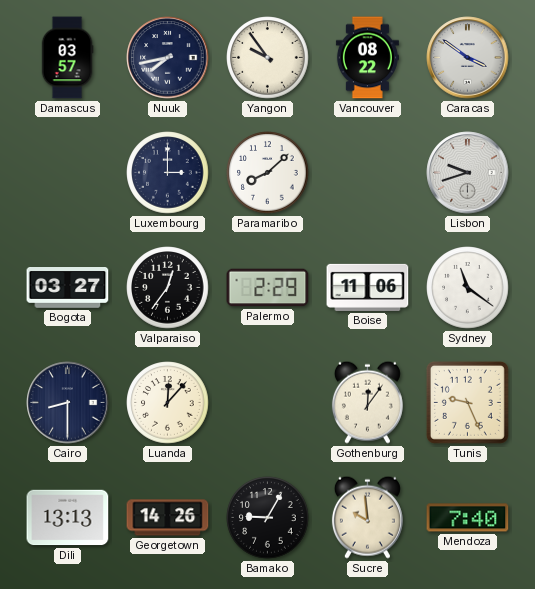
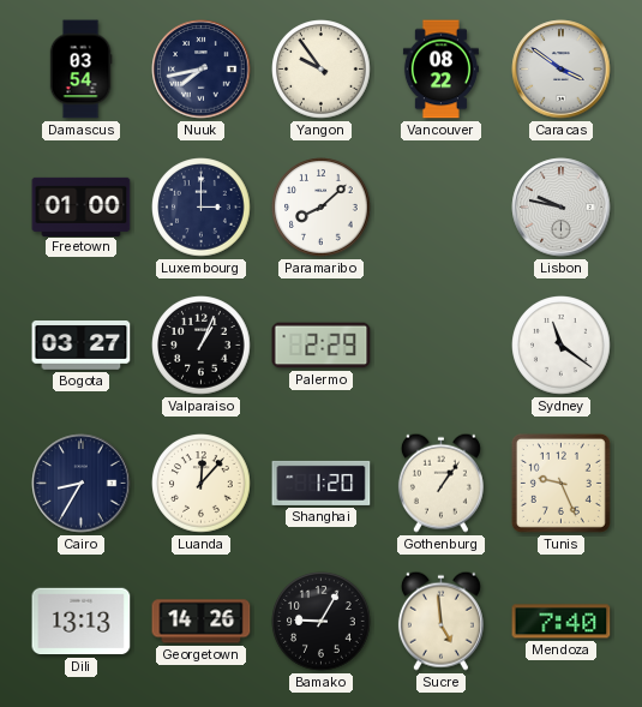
Damascus: 03:57 -> 03:54 (80, 70)
Freetown: none -> 01:00 (82, 206)
Lisbon: 9:42 -> 9:47 (562, 208)
Valparaiso: 12:36 -> 1:04 (202, 346)
Boise: 11:06 -> none (368, 287)
Cairo: 8:30 -> 8:35 (82, 484)
Shanghai: none -> 1:20 (322, 483)
Gothenburg: 12:06 -> 1:06 (440, 483)
Sucre: 9:59 -> 4:59 (440, 621)
